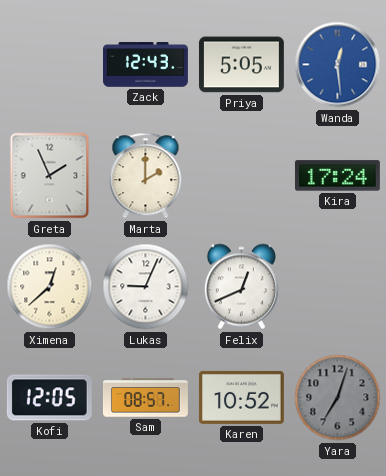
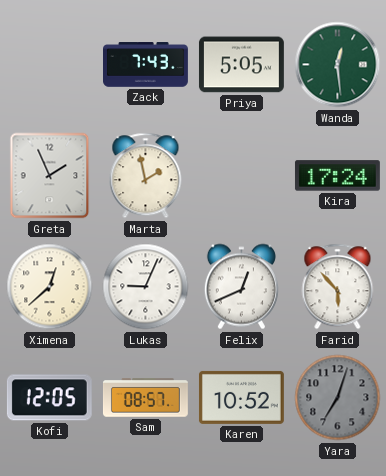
Zack: 12:43 -> 7:43 (146, 65)
Wanda dial: blue -> green (338, 65)
Marta: 2:00 -> 1:58 (146, 176)
Farid: none -> 5:53 (338, 287)
